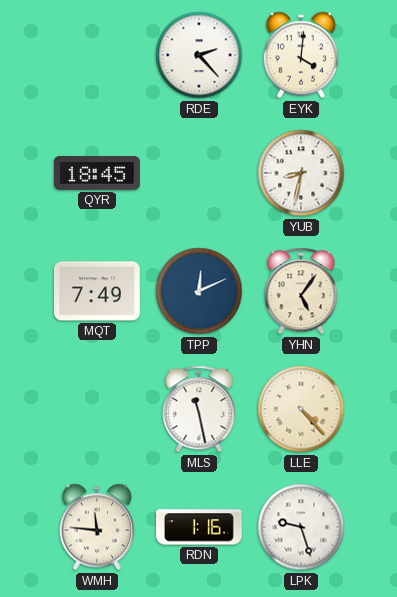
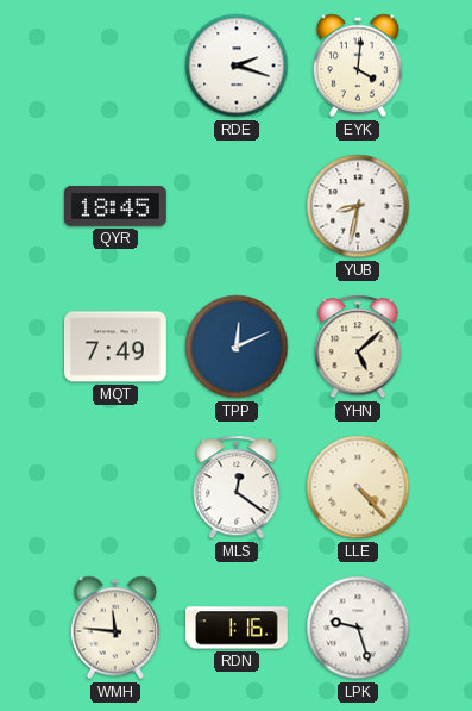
RDE: 2:23 -> 2:18 (237, 66)
YHN: 5:06 -> 5:08 (358, 347)
MLS: 11:28 -> 12:21 (237, 487)
